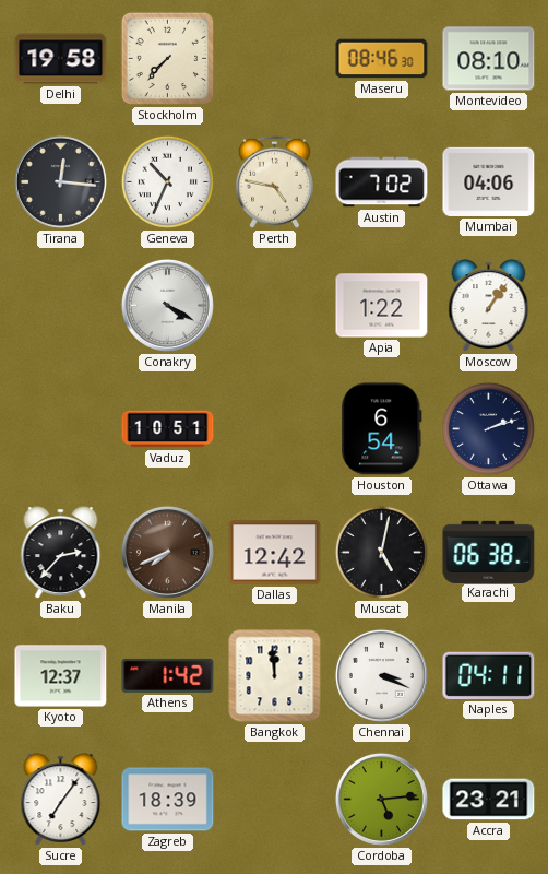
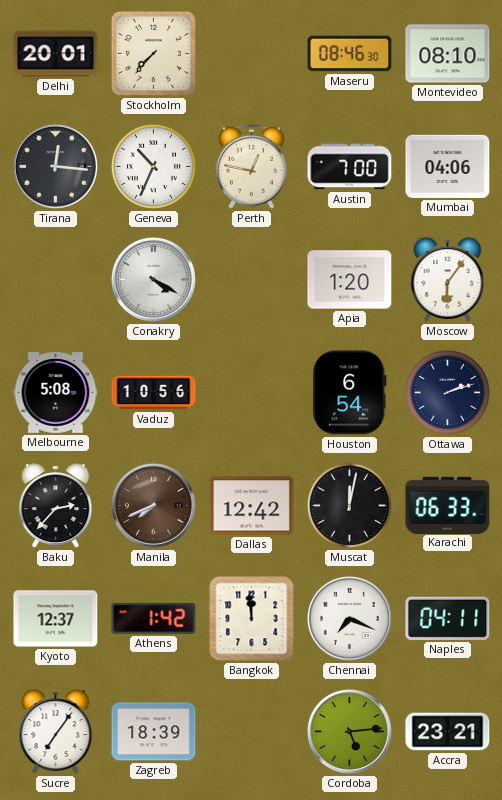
Delhi: 19:58 -> 20:01 (56, 54)
Perth: 4:47 -> 12:47 (251, 166)
Austin: 7:02 -> 7:00 (350, 167)
Apia: 1:22 -> 1:20 (350, 280)
Moscow: 1:06 -> 6:06 (448, 280)
Melbourne: none -> 5:08 (56, 393)
Vaduz: 10:51 -> 10:56 (154, 393)
Muscat: 5:02 -> 12:02 (349, 505)
Karachi: 06:38 -> 06:33 (448, 505)
Chennai: 3:19 -> 7:19 (349, 618)
